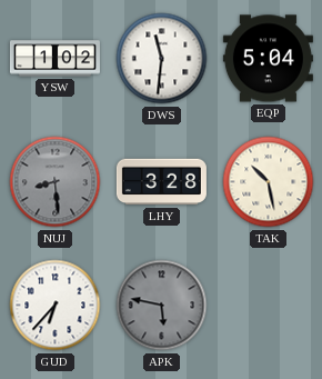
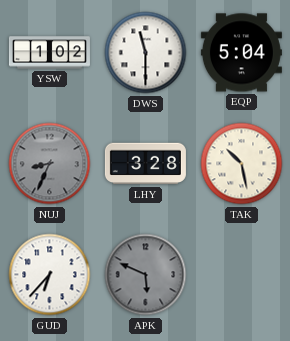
DWS: 11:31 -> 11:30 (146, 53)
NUJ: 8:29 -> 8:34 (50, 164)
APK: 5:47 -> 5:49 (146, 275)
